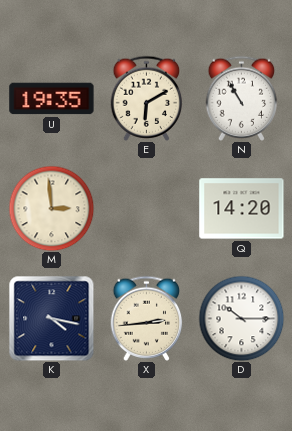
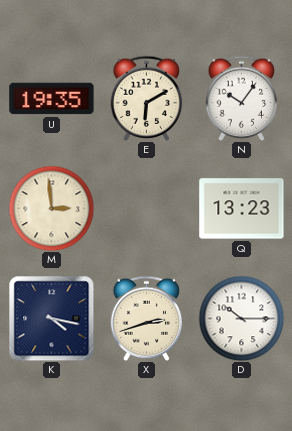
N: 10:55 -> 10:06 (242, 98)
Q: 14:20 -> 13:23 (242, 209)
X: 2:44 -> 2:42 (147, 318)
